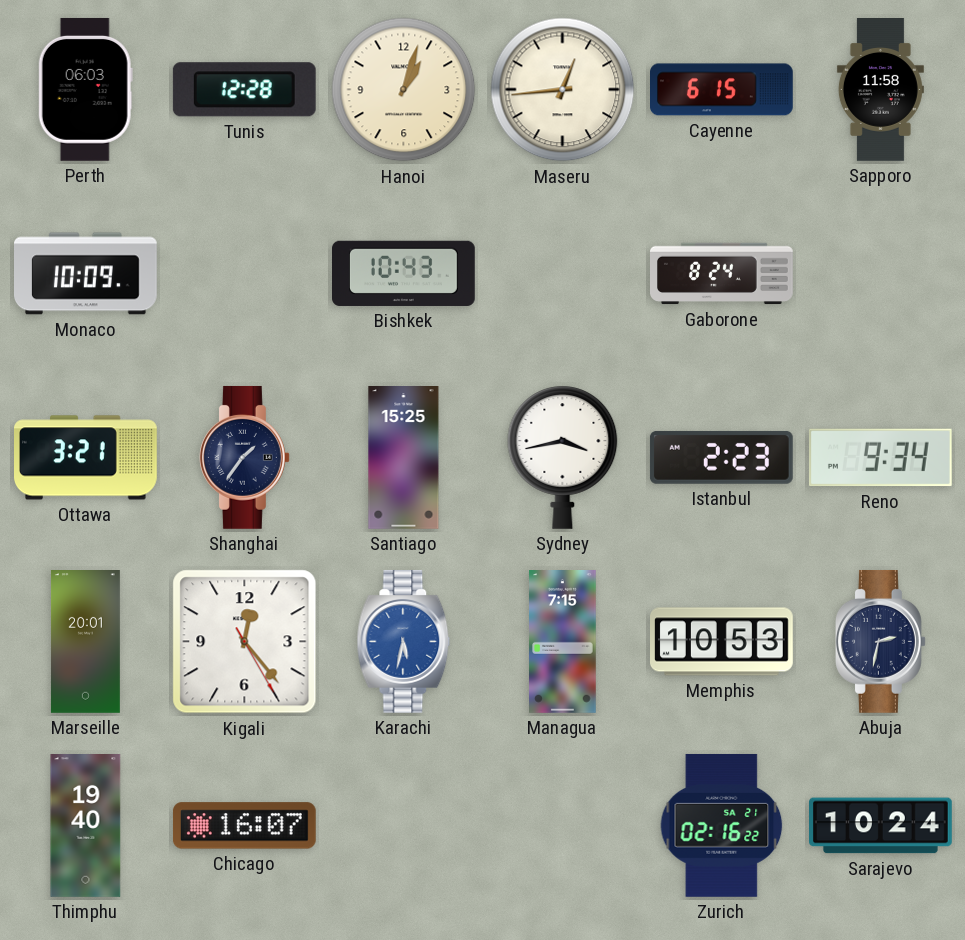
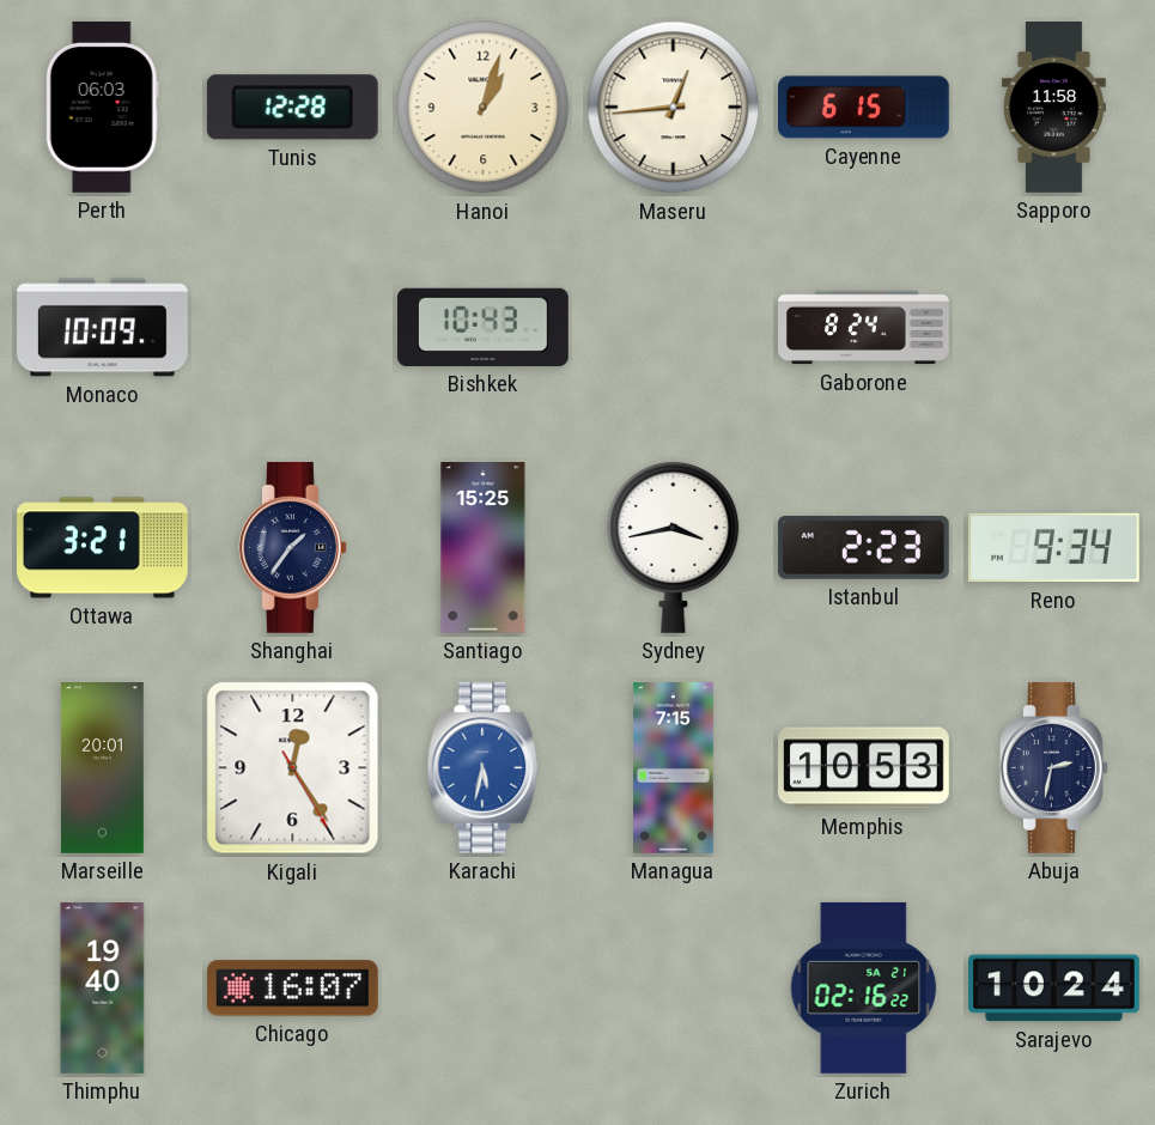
Kigali: 12:23 -> 12:24 (293, 768)
